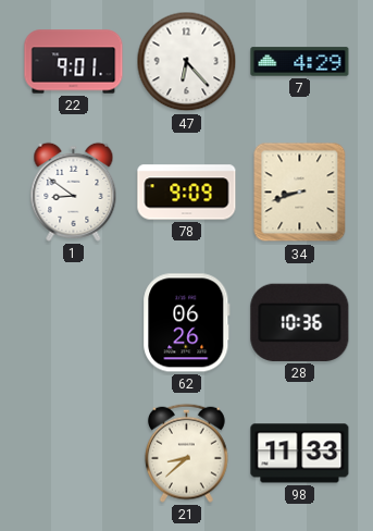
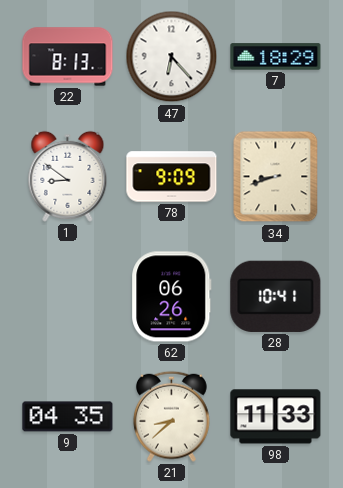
22: 9:01 -> 8:13 (68, 57)
7: 4:29 -> 18:29 (276, 57)
28: 10:36 -> 10:41 (276, 296)
9: none -> 04:35 (68, 417)
